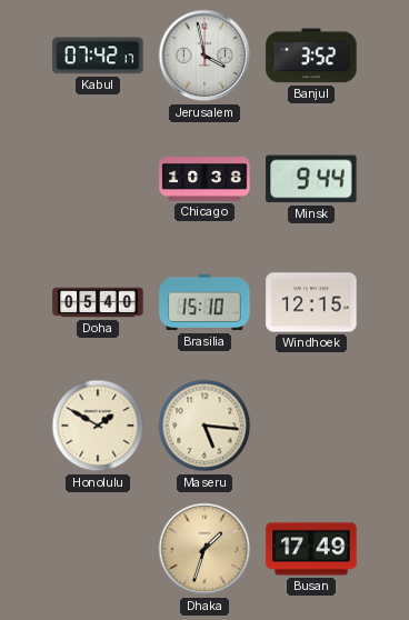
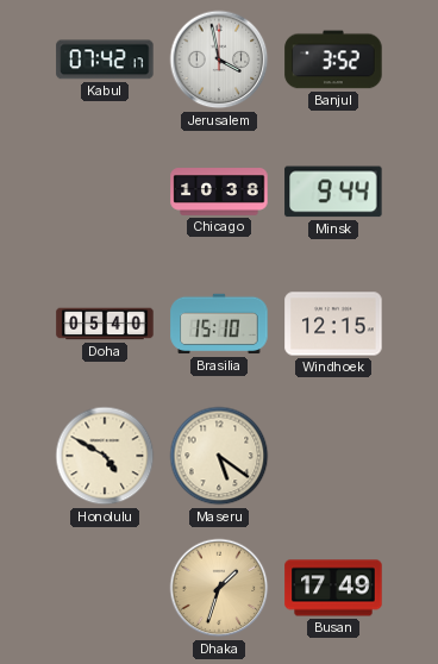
Honolulu: 1:50 -> 4:50 (105, 456)
Maseru: 5:16 -> 5:21 (219, 456)
